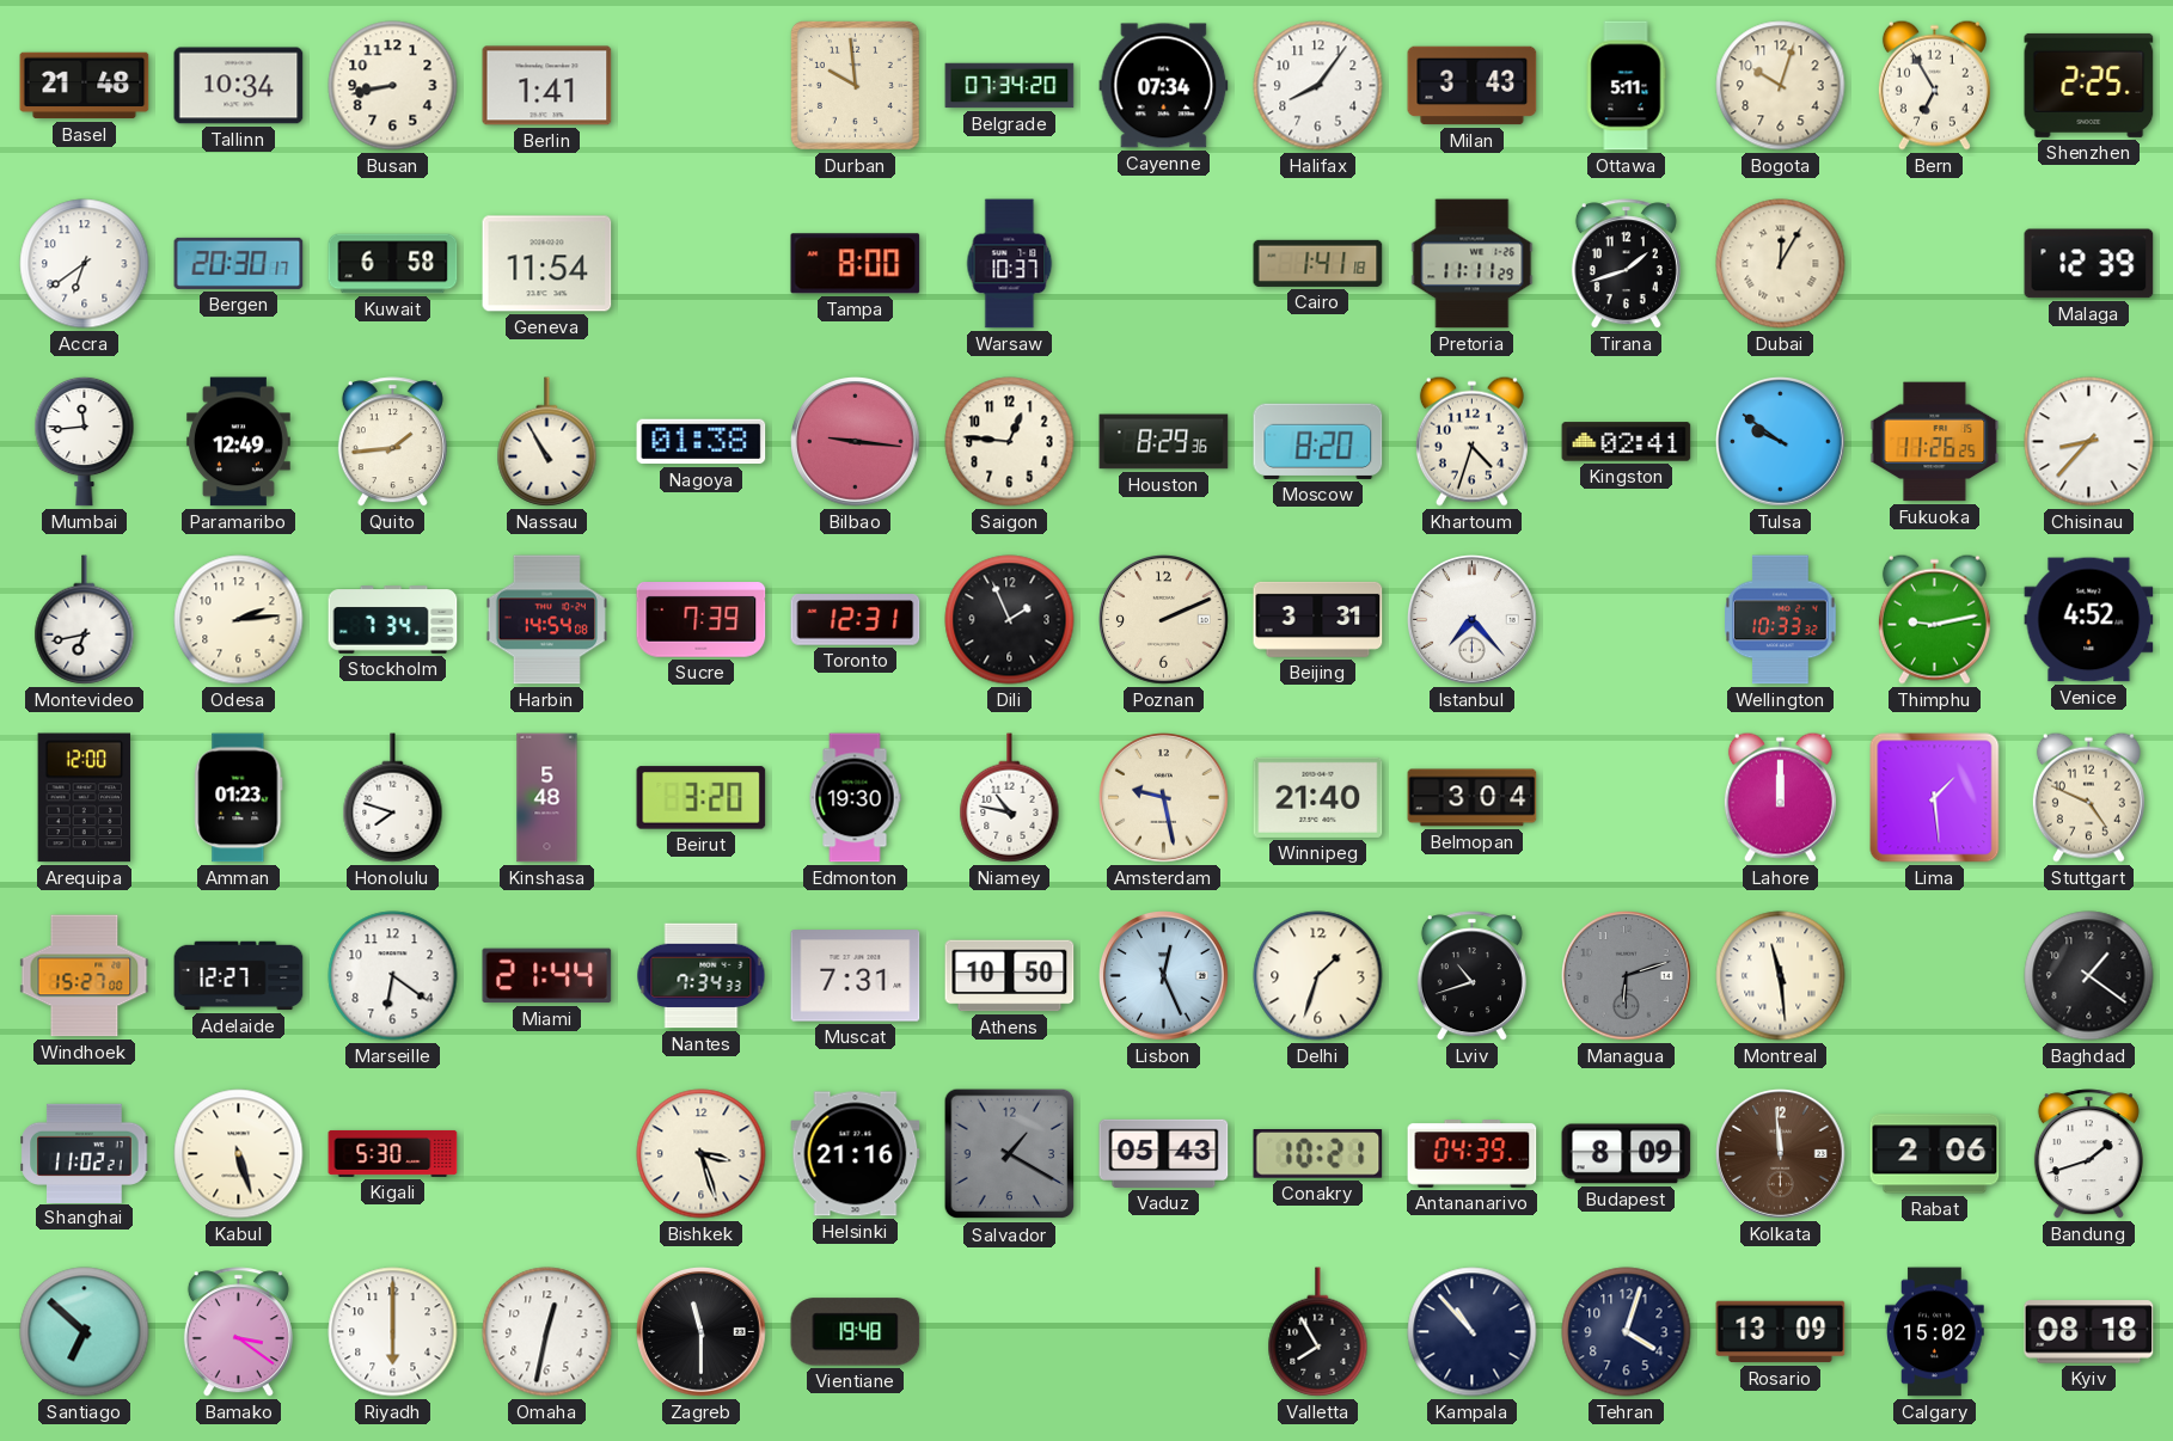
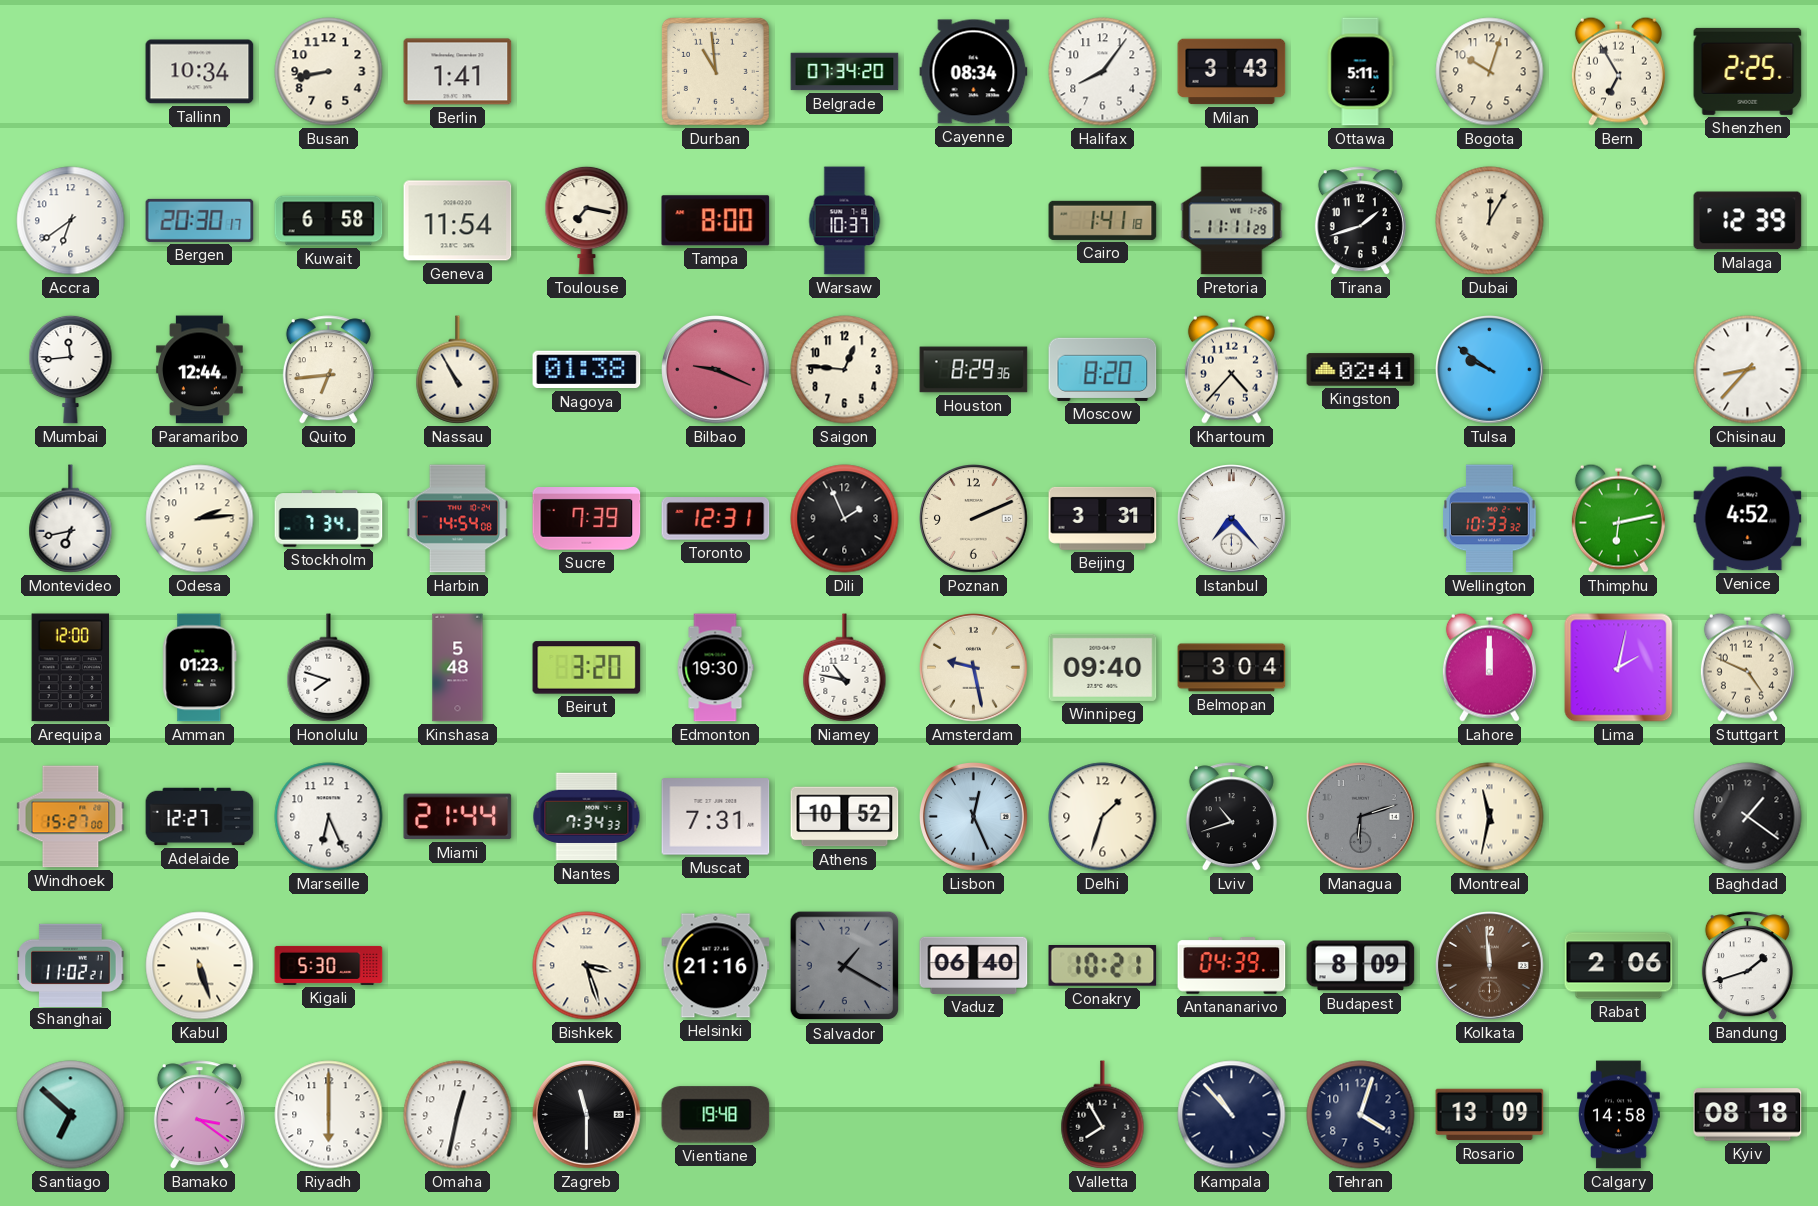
Basel: 21:48 -> none (85, 86)
Durban: 9:59 -> 10:59 (715, 71)
Cayenne: 07:34 -> 08:34 (974, 72)
Toulouse: none -> 7:17 (587, 220)
Paramaribo: 12:49 -> 12:44 (199, 370)
Quito: 1:44 -> 6:44 (328, 370)
Bilbao: 9:16 -> 9:19 (716, 370)
Khartoum: 4:33 -> 4:37 (1231, 369)
Fukuoka: 11:26 -> none (1935, 442)
Thimphu: 9:13 -> 6:13 (1618, 518)
Winnipeg: 21:40 -> 09:40 (1103, 667)
Lima: 1:29 -> 2:02 (1619, 668)
Marseille: 6:21 -> 6:26 (329, 817)
Athens: 10:50 -> 10:52 (845, 817)
Montreal: 11:29 -> 11:32 (1490, 817)
Vaduz: 05:43 -> 06:40 (974, 965)
Calgary: 15:02 -> 14:58 (1619, 1115)
